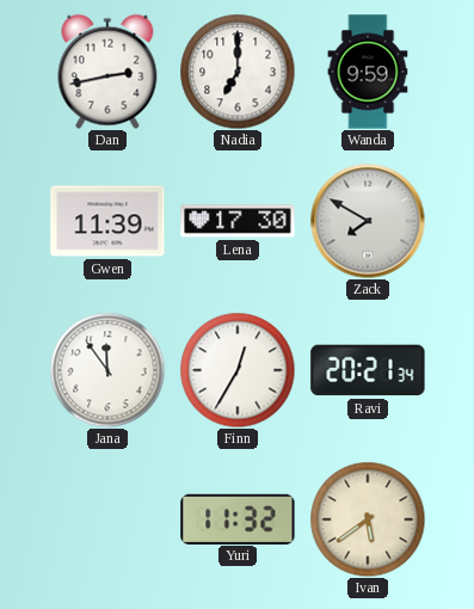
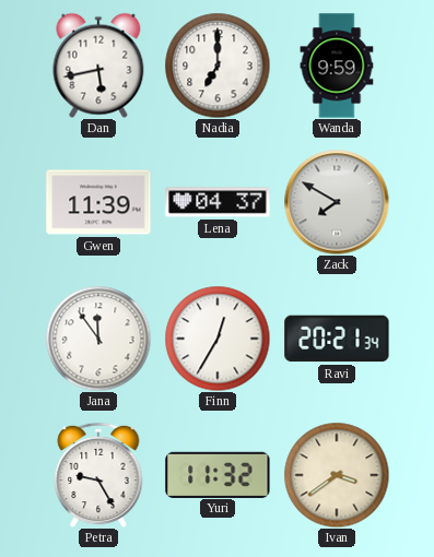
Dan: 2:43 -> 5:43 (98, 66)
Lena: 17:30 -> 04:37 (218, 202)
Petra: none -> 9:25 (98, 475)
Ivan: 5:39 -> 3:39 (337, 475)
